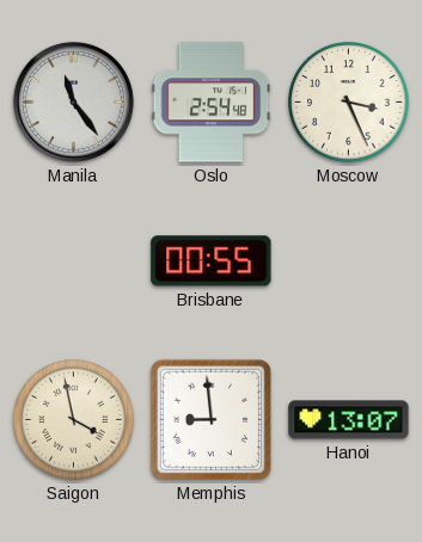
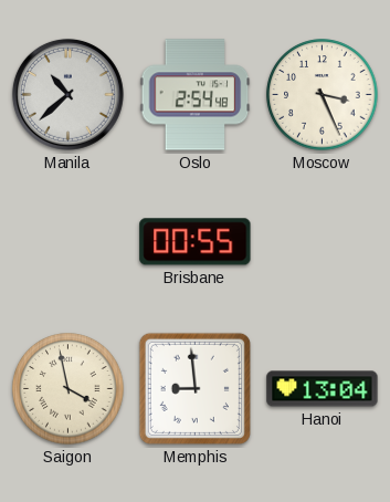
Manila: 11:24 -> 10:38 (67, 94)
Hanoi: 13:07 -> 13:04 (323, 389)
